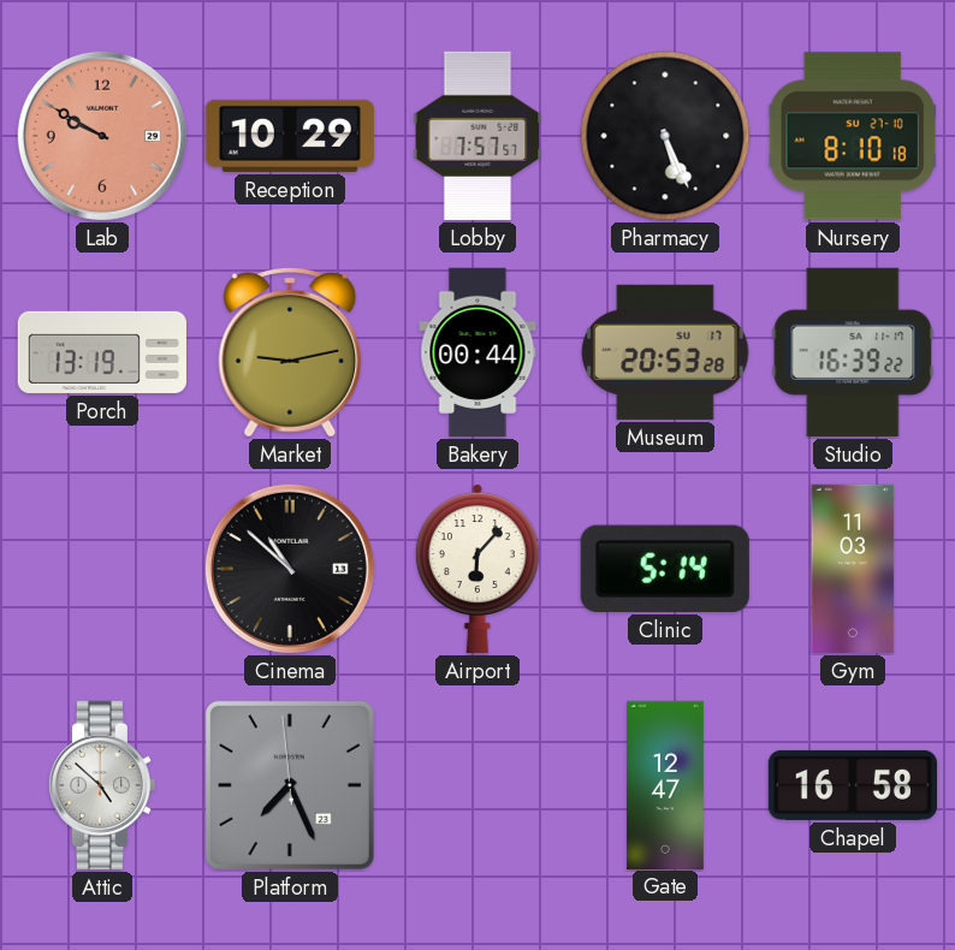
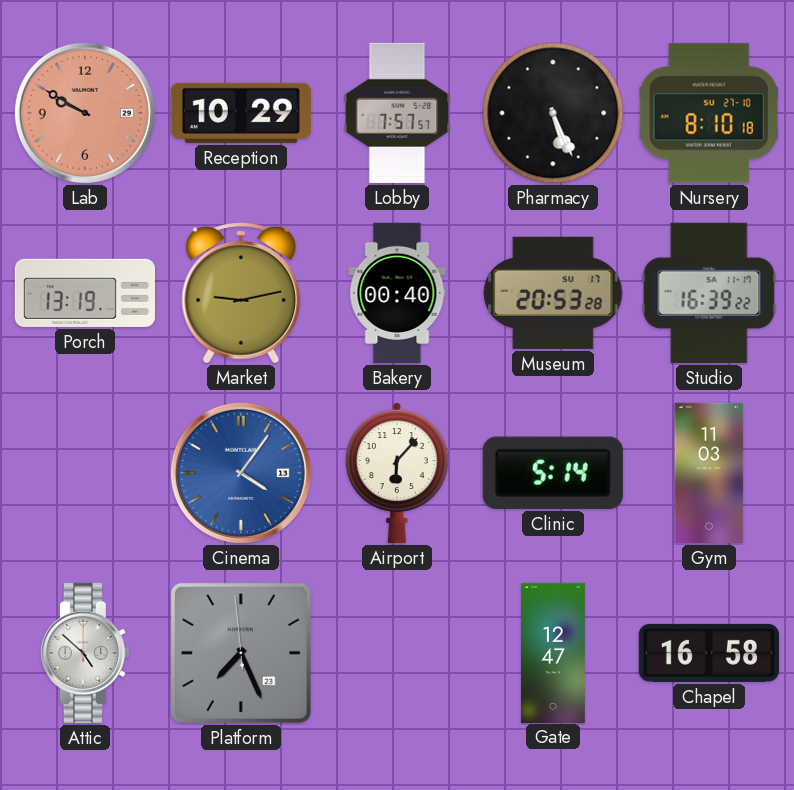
Bakery: 00:44 -> 00:40 (397, 293)
Cinema: 10:52 -> 4:06 (241, 473)
Cinema dial: black -> blue (241, 473)
